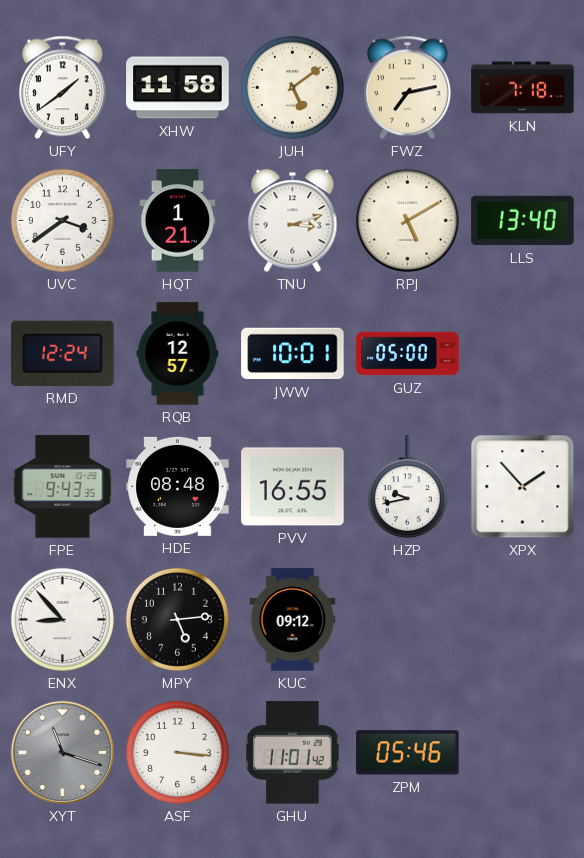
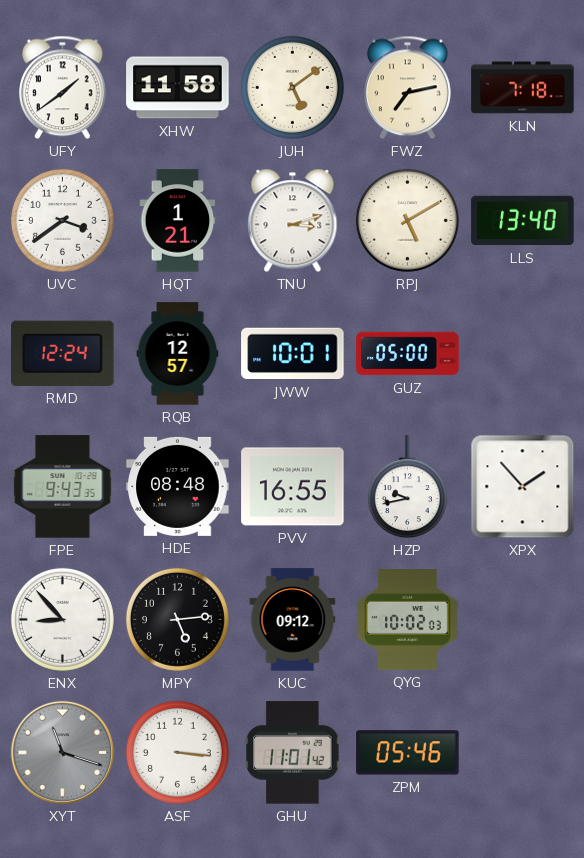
QYG: none -> 10:02 (408, 620)
